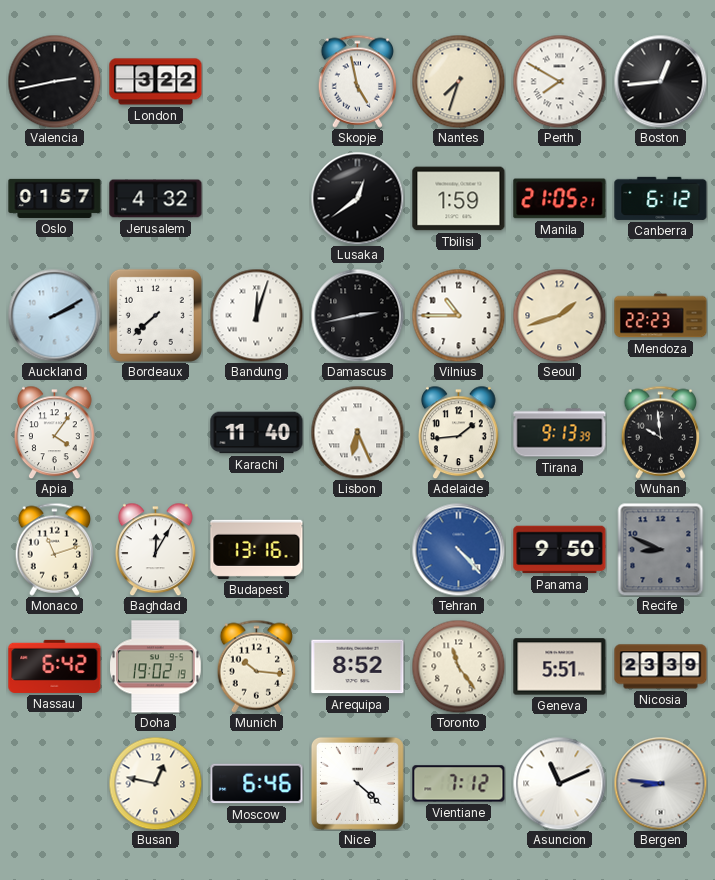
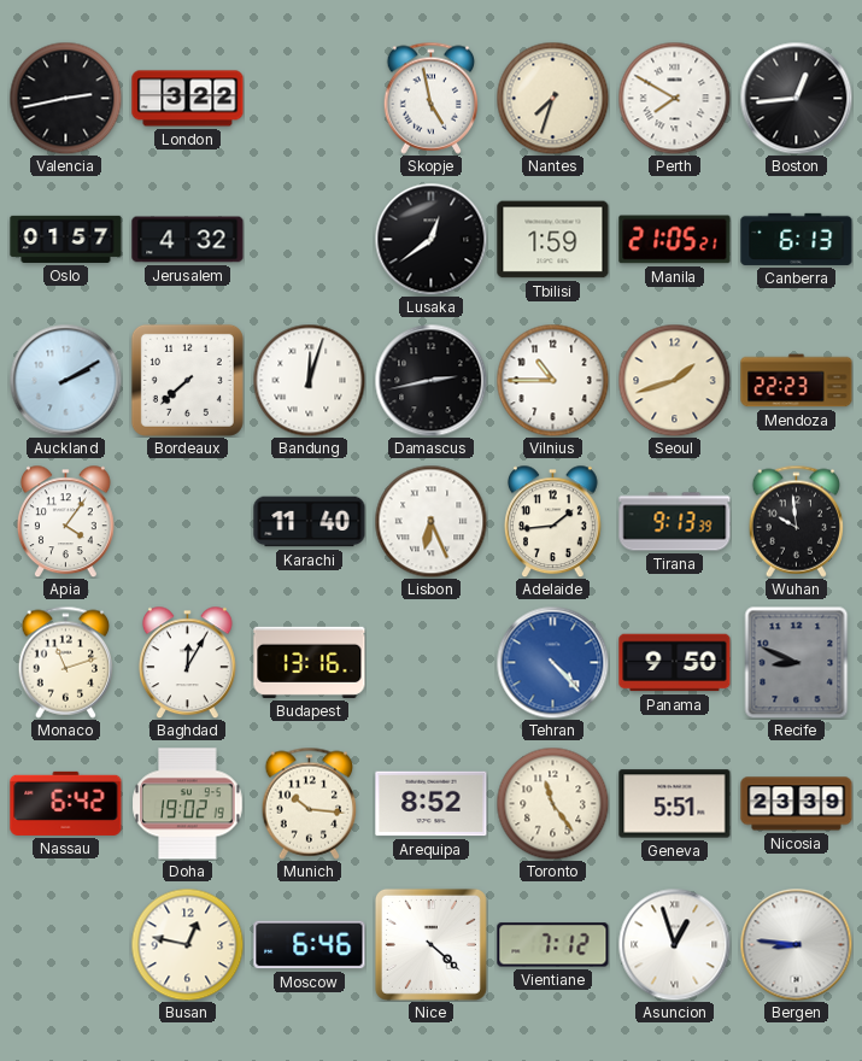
Canberra: 6:12 -> 6:13 (797, 239)
Asuncion: 11:11 -> 12:57 (674, 944)
